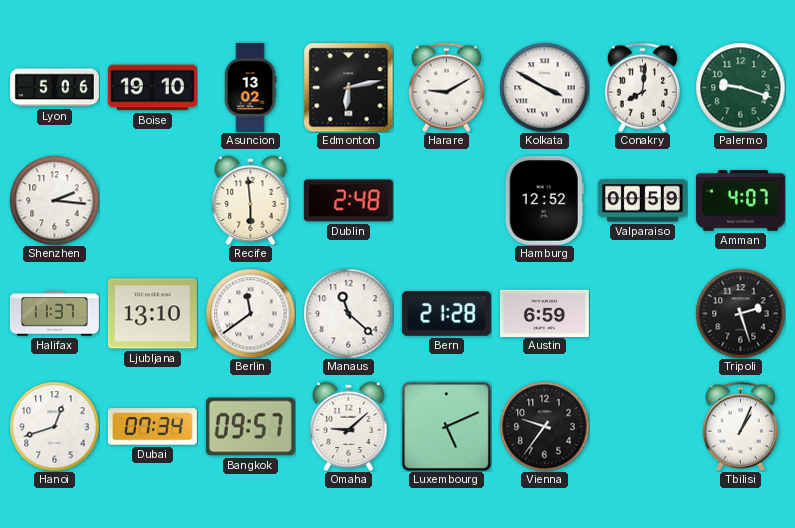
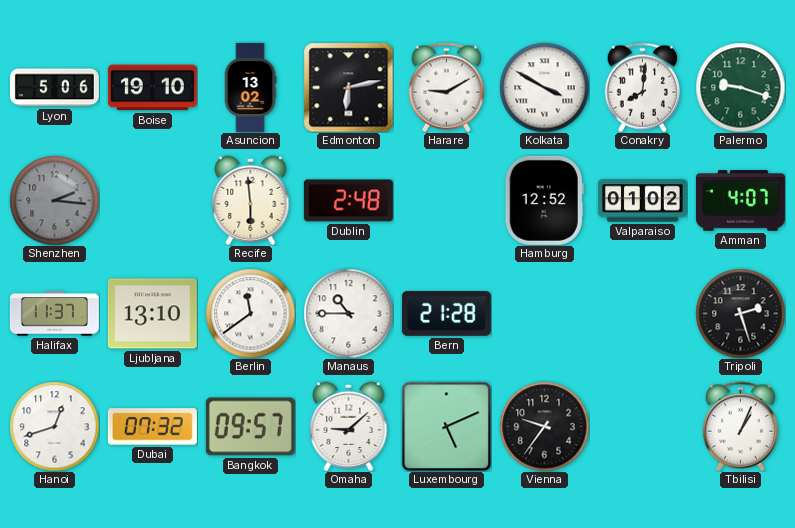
Shenzhen dial: white -> grey (54, 200)
Valparaiso: 00:59 -> 01:02 (642, 201)
Manaus: 11:22 -> 10:45 (348, 313)
Austin: 6:59 -> none (544, 313)
Dubai: 07:34 -> 07:32 (152, 427)
